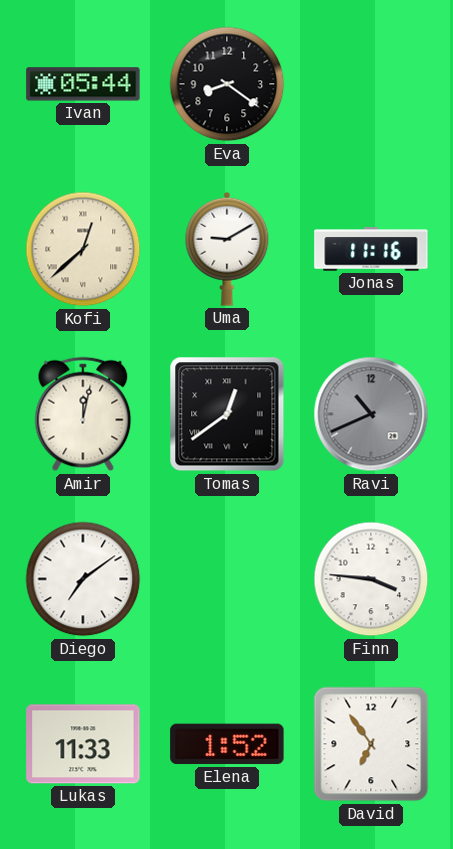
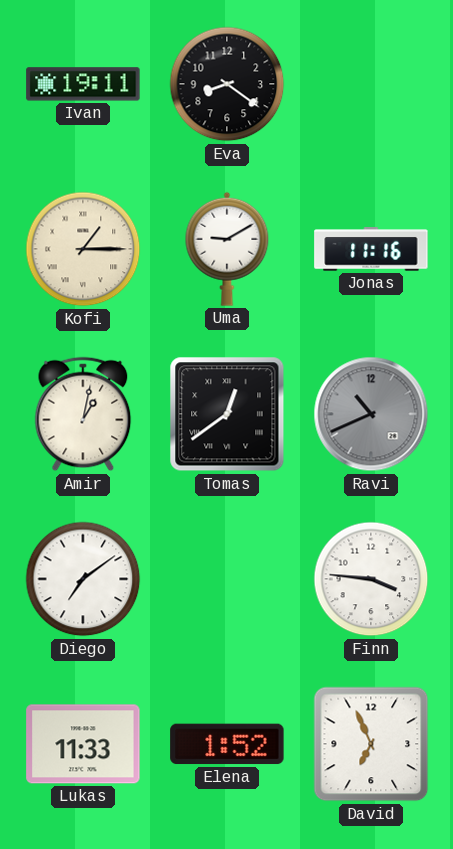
Ivan: 05:44 -> 19:11 (83, 84)
Kofi: 12:38 -> 1:15 (83, 249)
Amir: 12:02 -> 1:02 (83, 414)
David: 6:54 -> 6:56 (371, 744)
